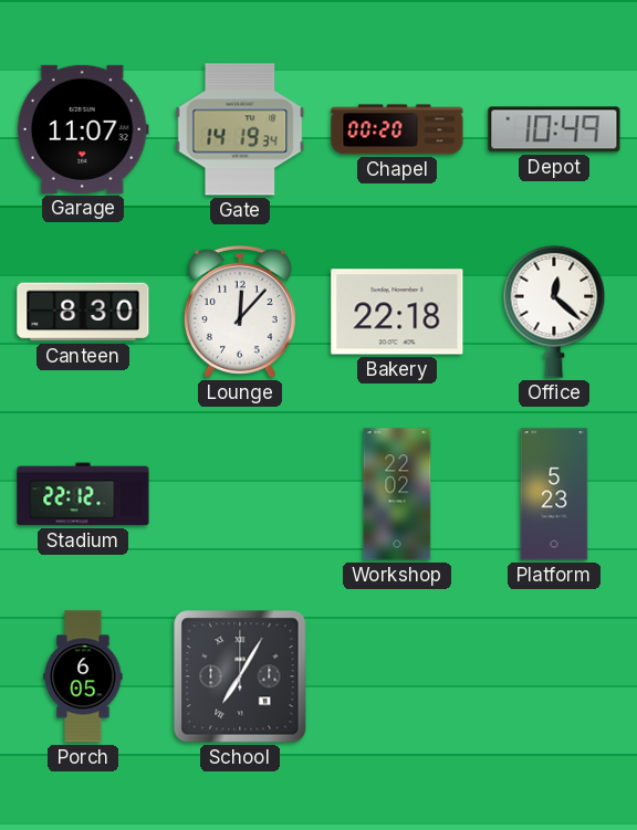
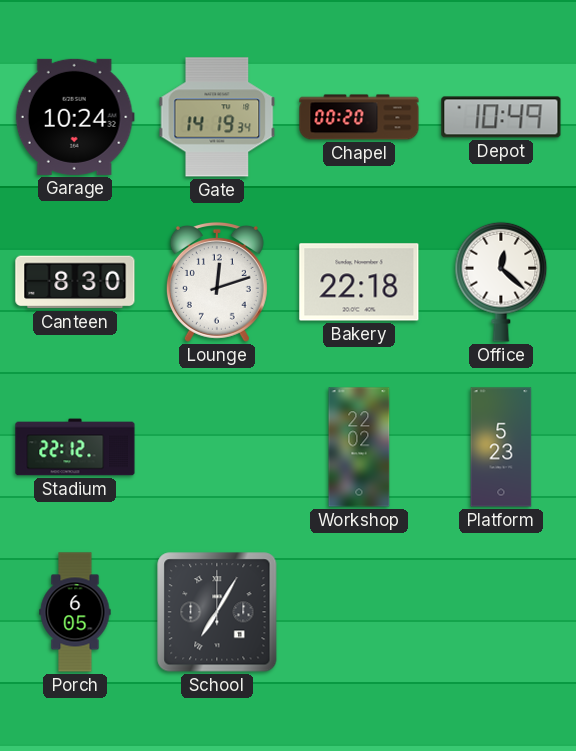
Garage: 11:07 -> 10:24 (75, 117)
Lounge: 12:07 -> 12:12 (217, 282)
